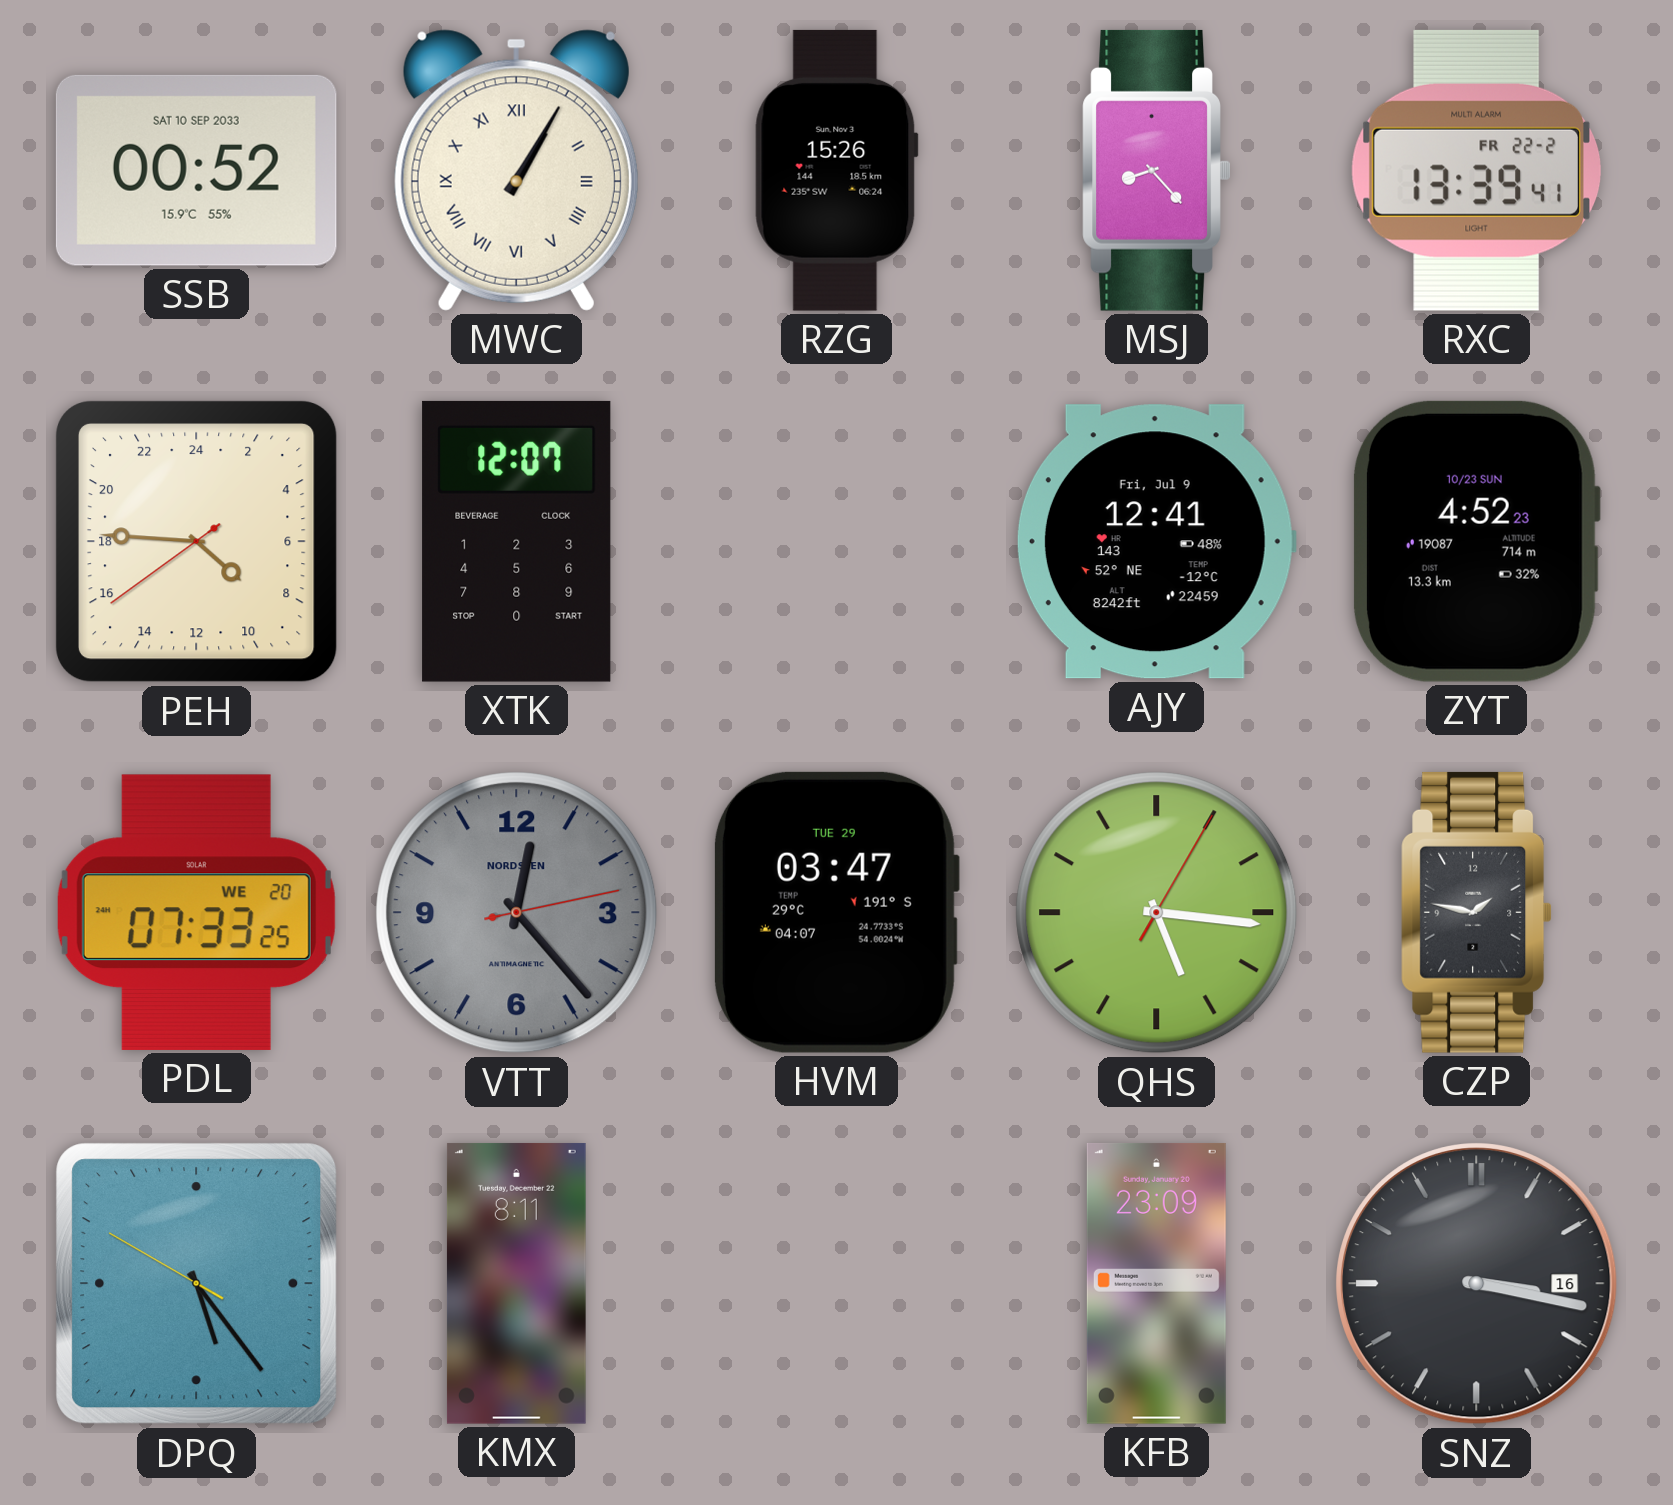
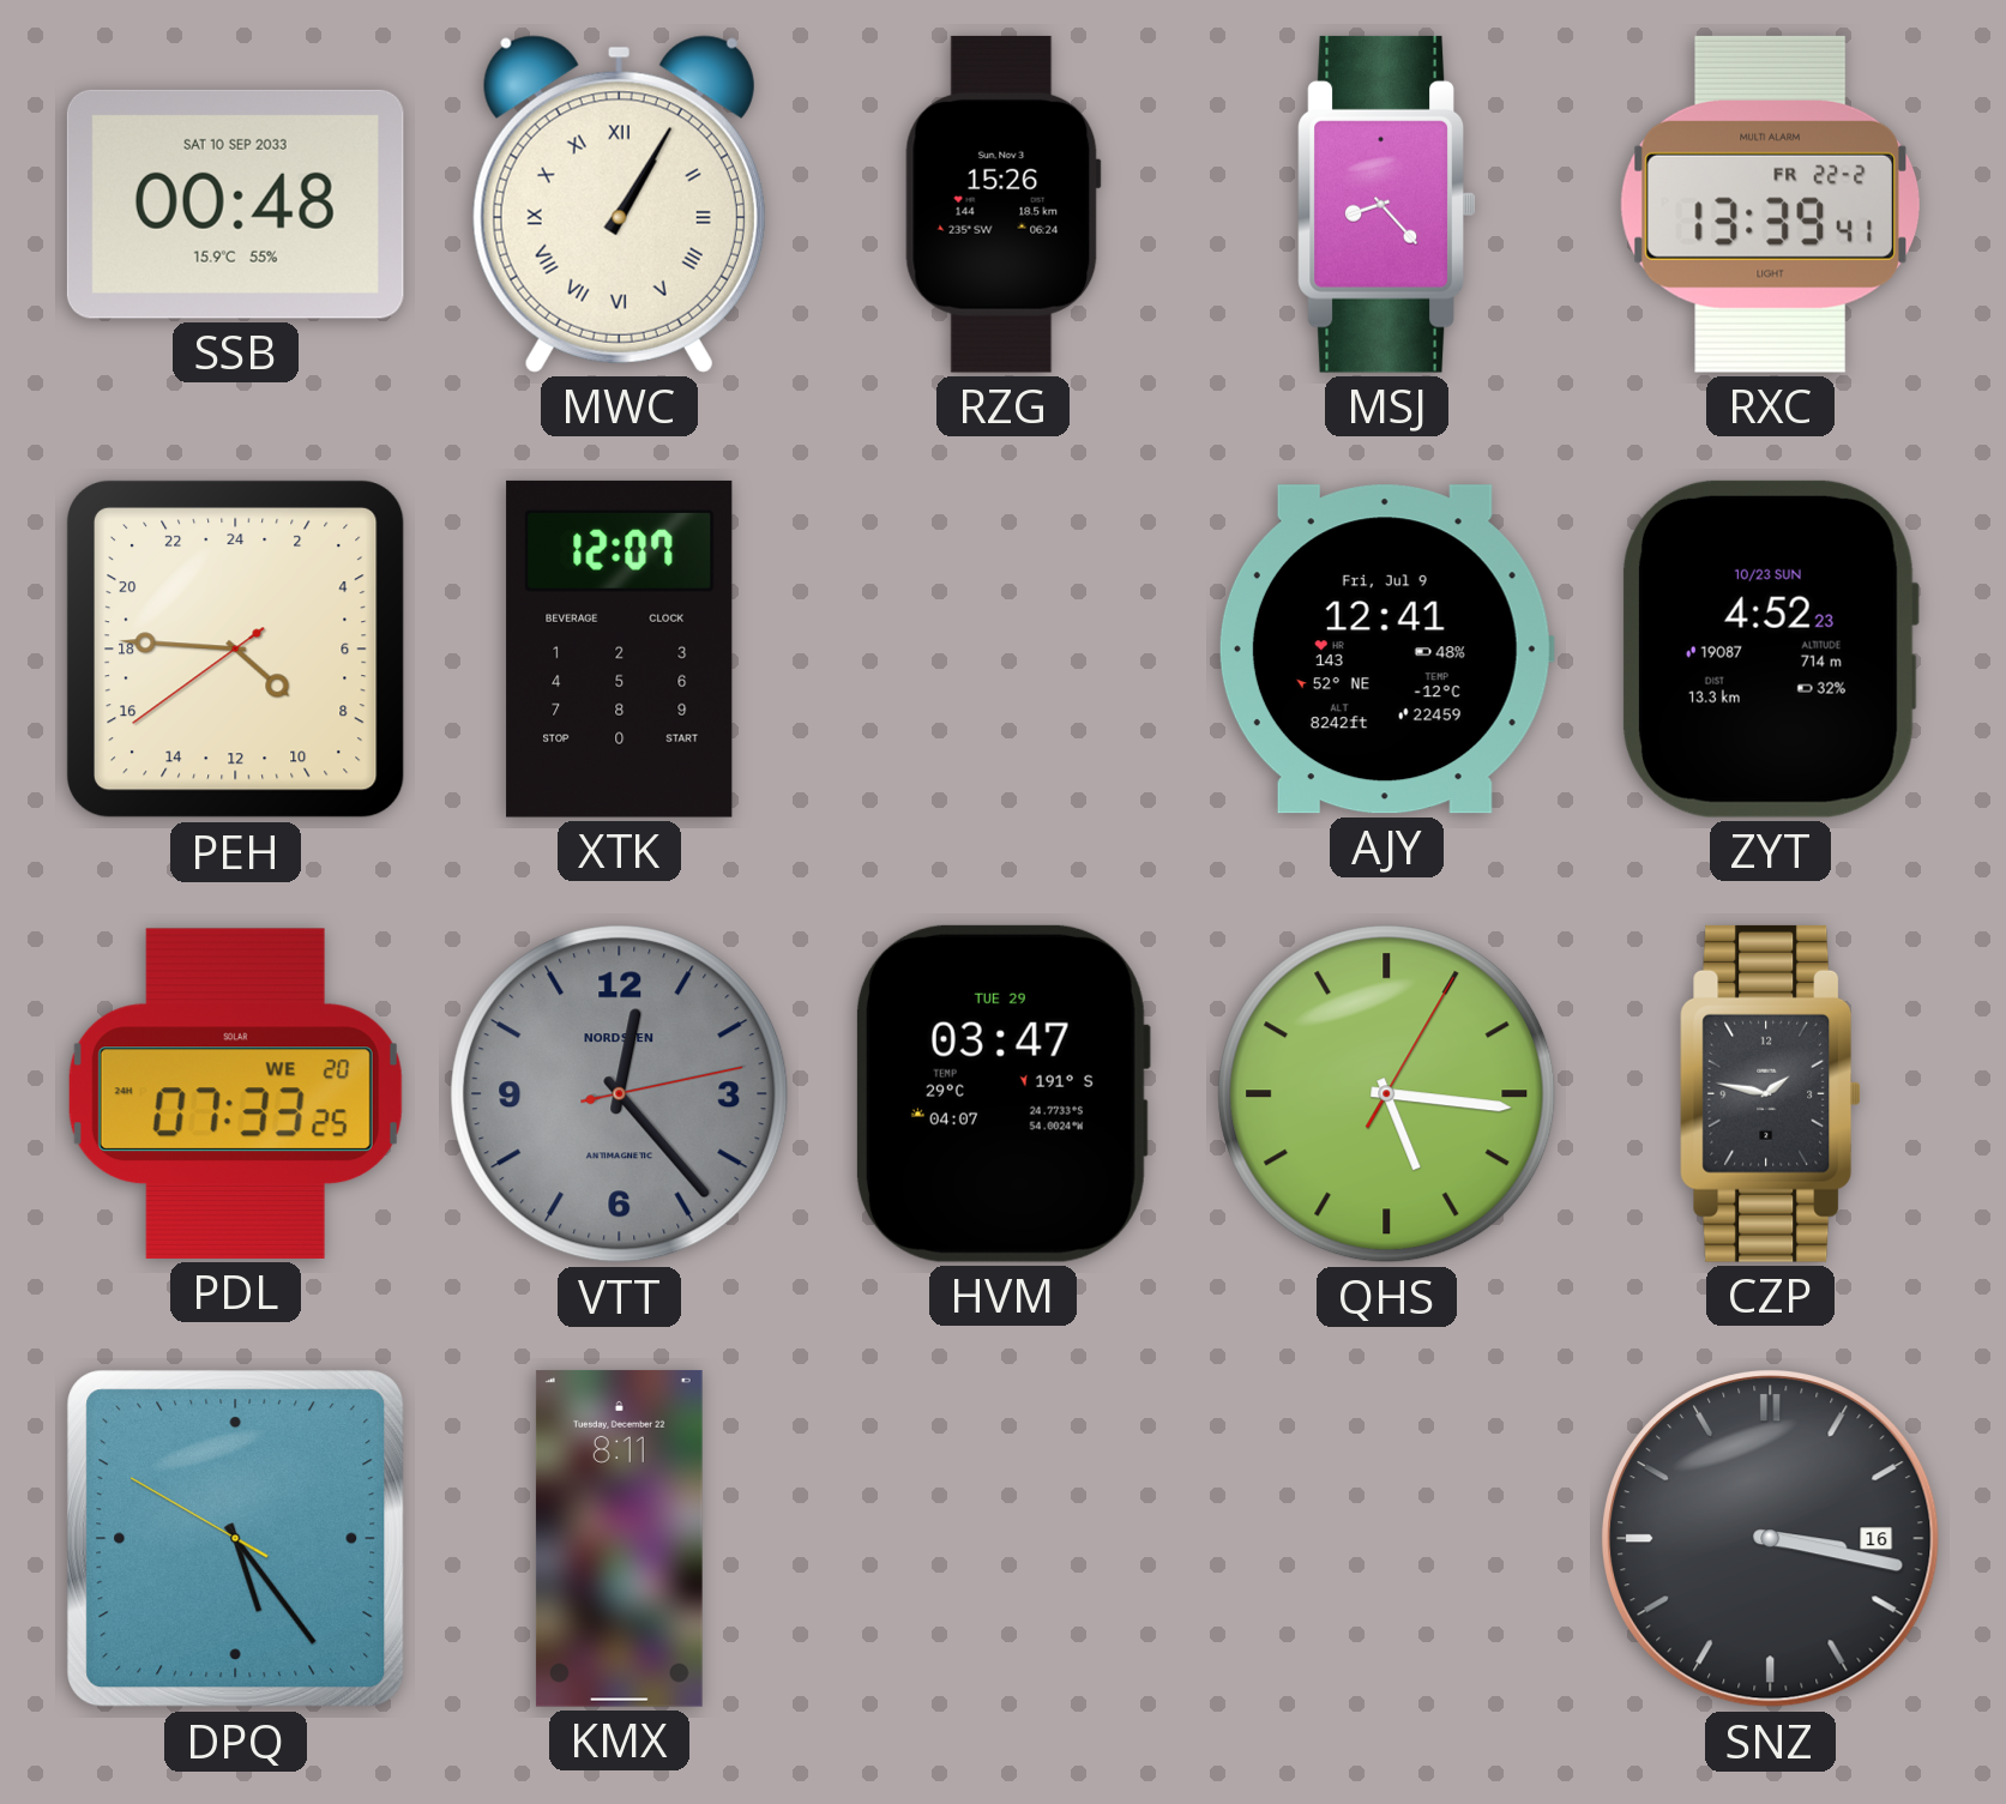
SSB: 00:52 -> 00:48 (235, 204)
KFB: 23:09 -> none (1156, 1283)
